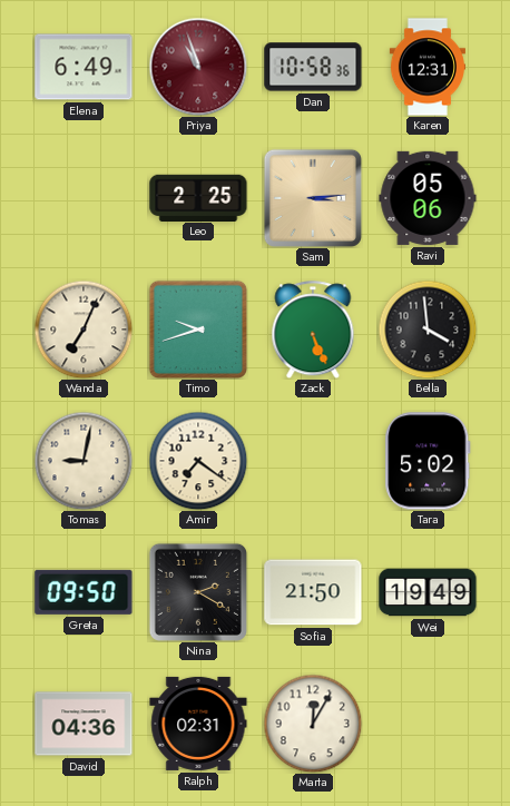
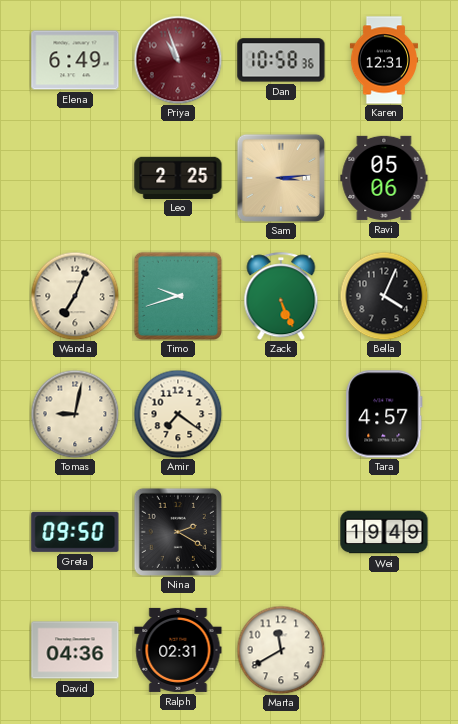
Bella: 3:59 -> 4:04 (384, 296)
Tara: 5:02 -> 4:57 (384, 414)
Sofia: 21:50 -> none (313, 592)
Marta: 12:05 -> 11:40 (281, 650)
